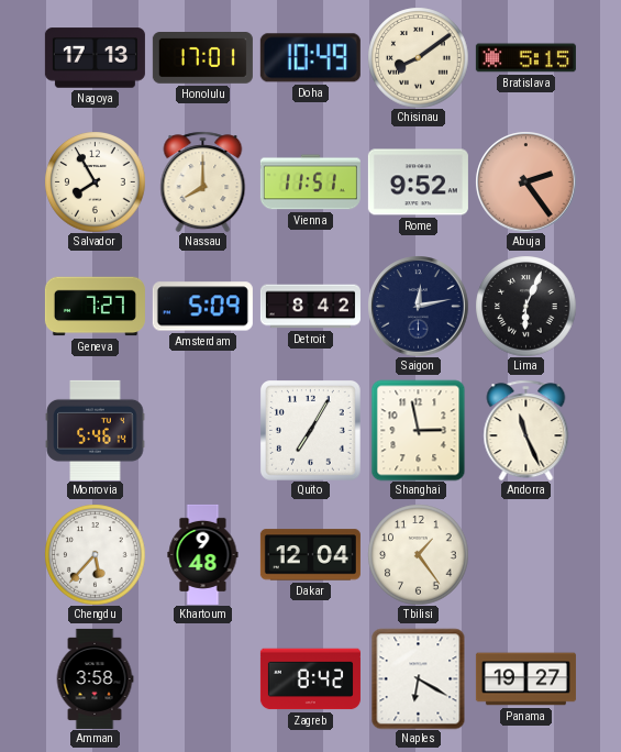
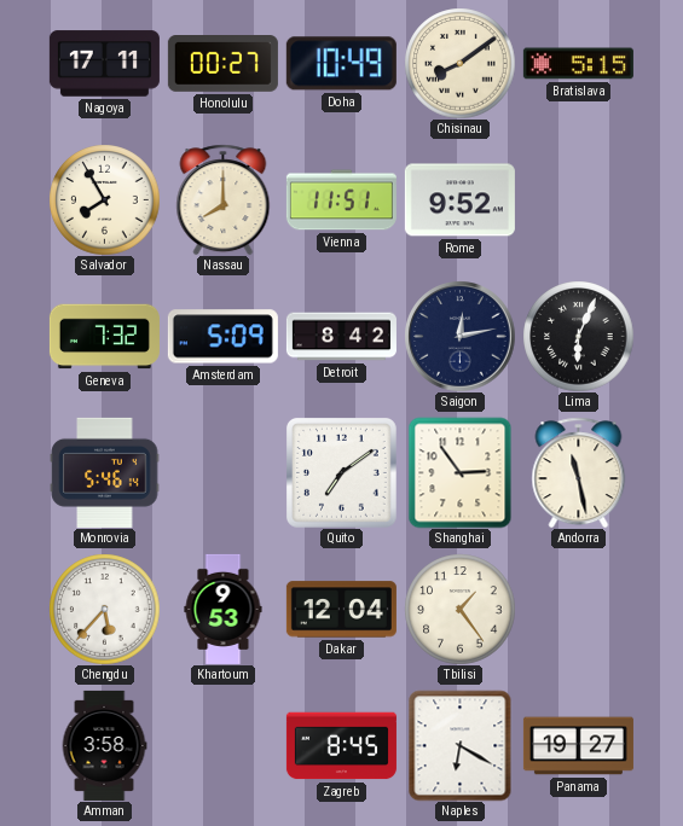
Nagoya: 17:13 -> 17:11 (104, 64)
Honolulu: 17:01 -> 00:27 (222, 64)
Abuja: 2:24 -> none (525, 181)
Geneva: 7:27 -> 7:32 (104, 337)
Quito: 7:05 -> 7:09 (341, 472)
Shanghai: 2:58 -> 2:54 (461, 472)
Andorra: 11:26 -> 11:28 (579, 472)
Khartoum: 9:48 -> 9:53 (224, 609)
Zagreb: 8:42 -> 8:45 (341, 746)
